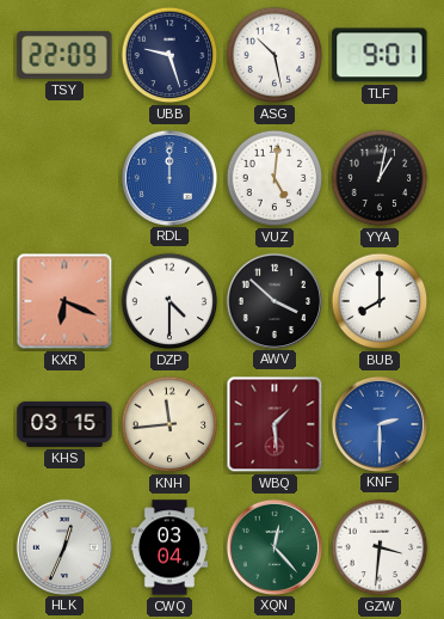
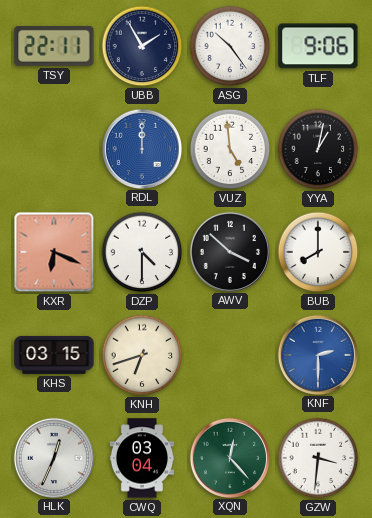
TSY: 22:09 -> 22:11 (54, 46)
UBB: 9:27 -> 1:55 (142, 46)
ASG: 10:28 -> 10:24 (230, 46)
TLF: 9:01 -> 9:06 (318, 46)
VUZ: 5:01 -> 4:59 (230, 149)
KNH: 11:44 -> 6:42 (142, 355)
WBQ: 1:29 -> none (275, 424)
